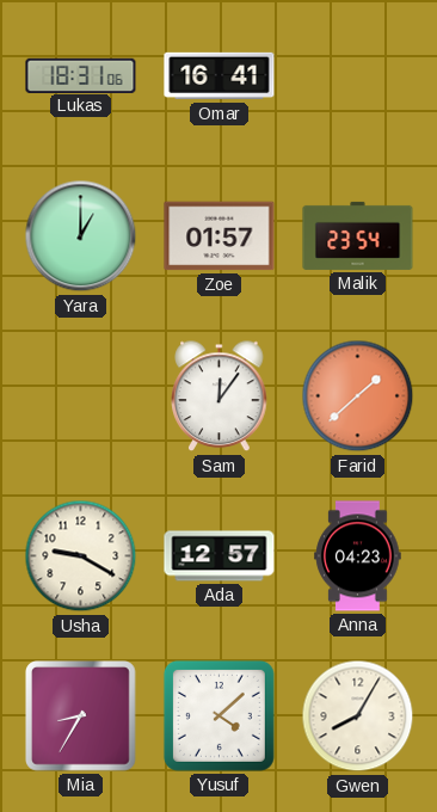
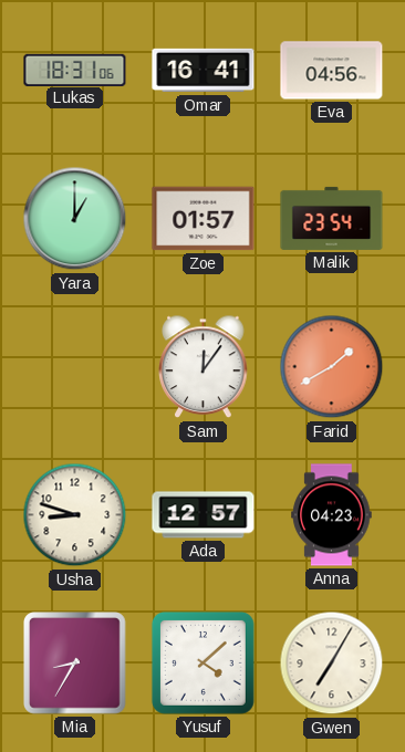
Eva: none -> 04:56 (332, 71)
Farid: 1:38 -> 1:40 (332, 367)
Usha: 9:20 -> 8:48 (75, 515)
Gwen: 8:05 -> 7:05 (332, 664)
